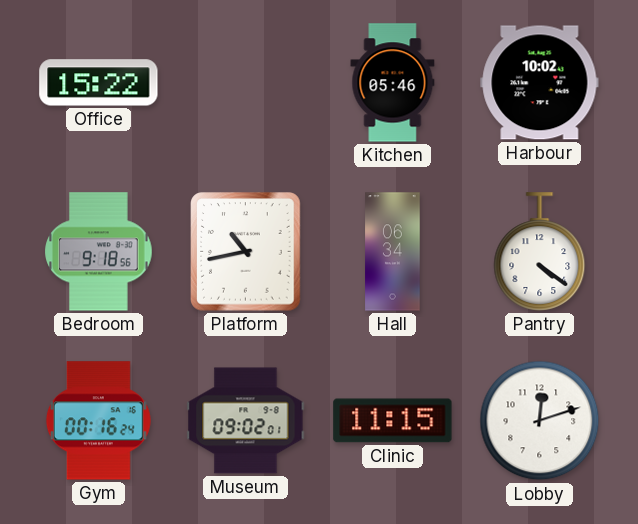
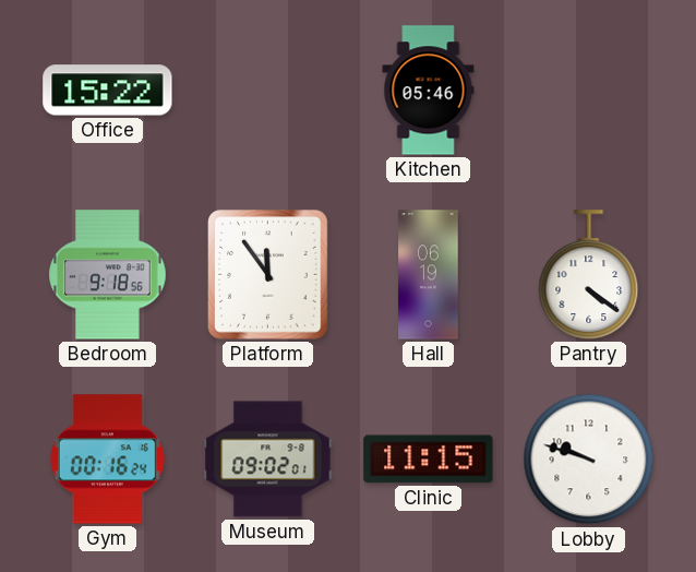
Harbour: 10:02 -> none (540, 83)
Platform: 10:43 -> 11:54 (268, 275)
Hall: 06:34 -> 06:19 (429, 275)
Lobby: 12:12 -> 9:48 (589, 460)
